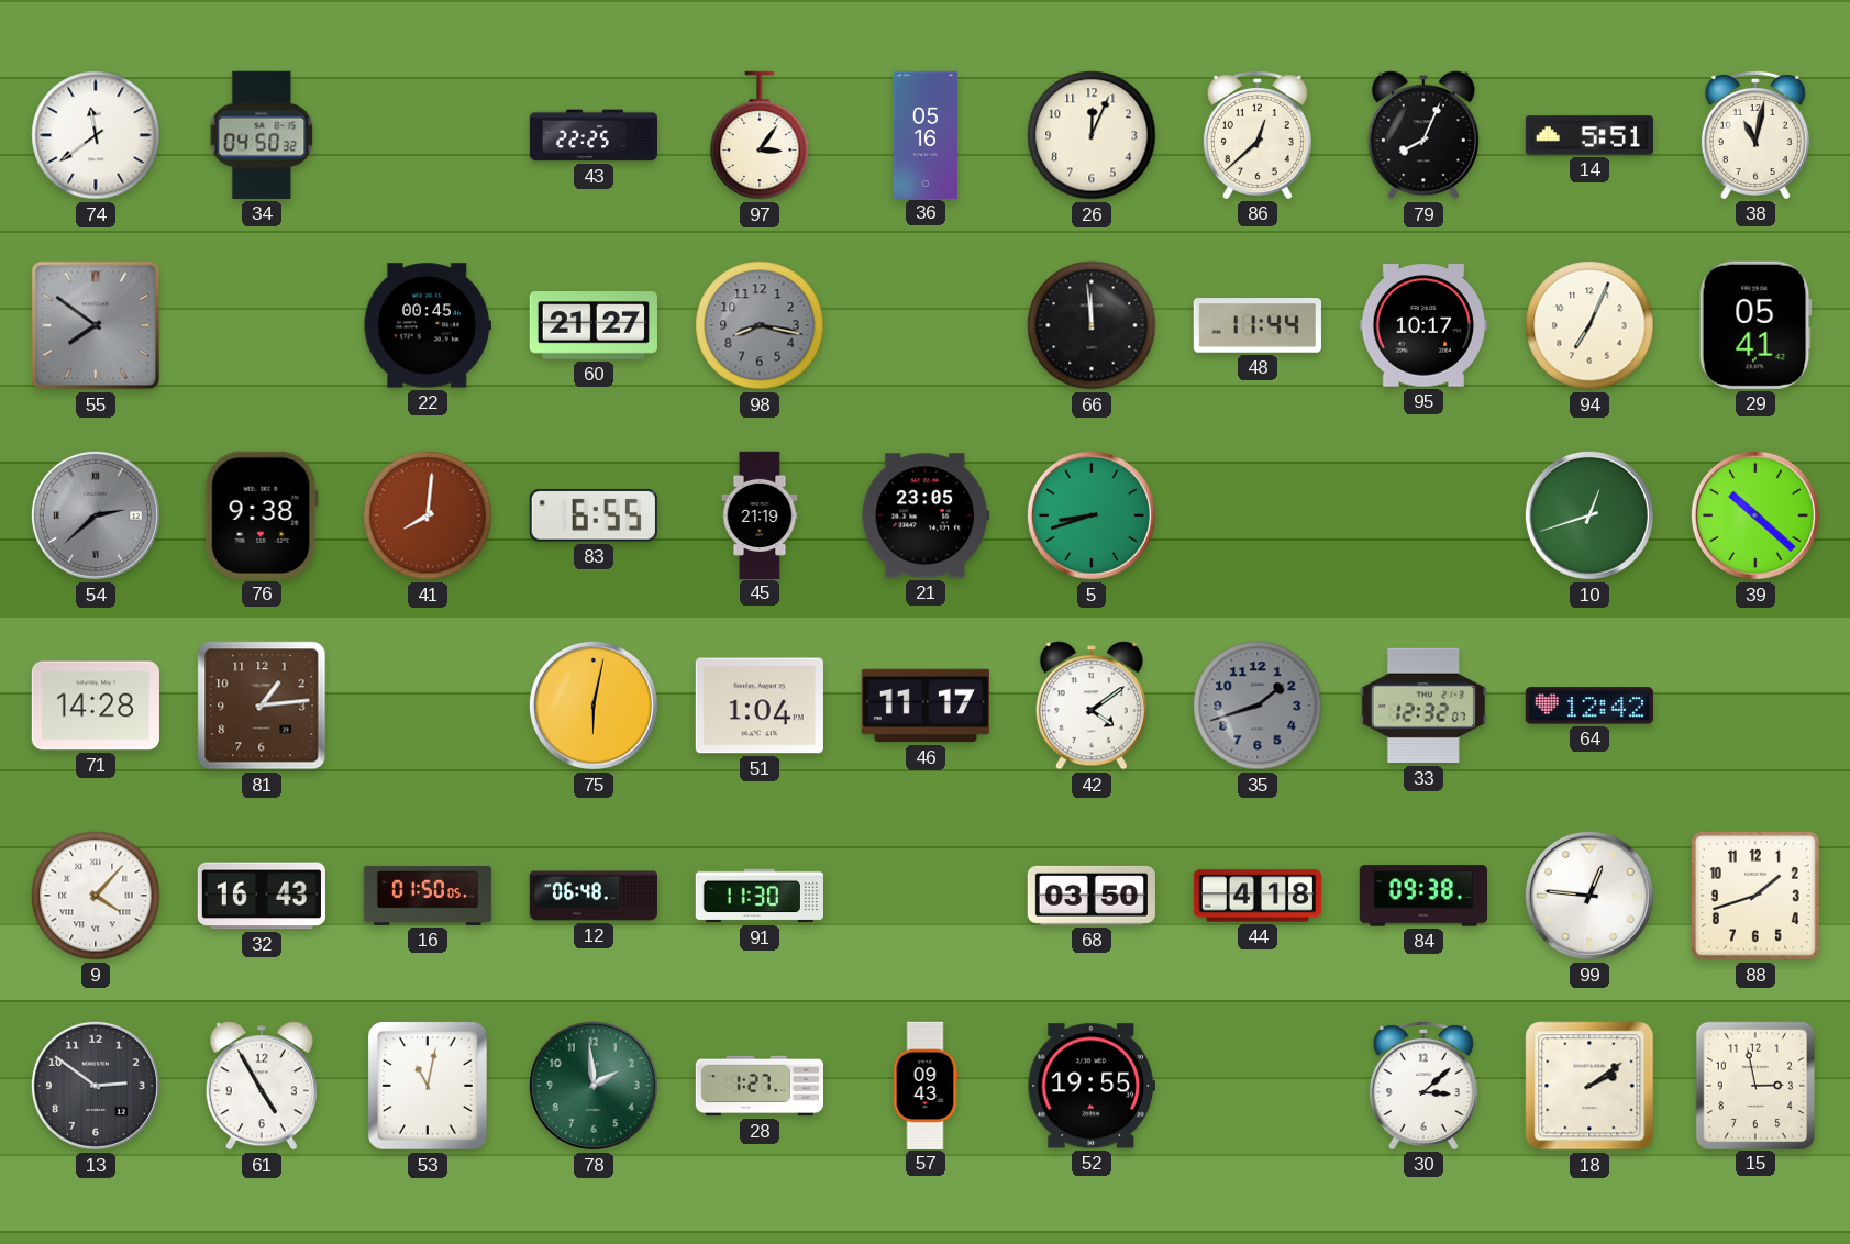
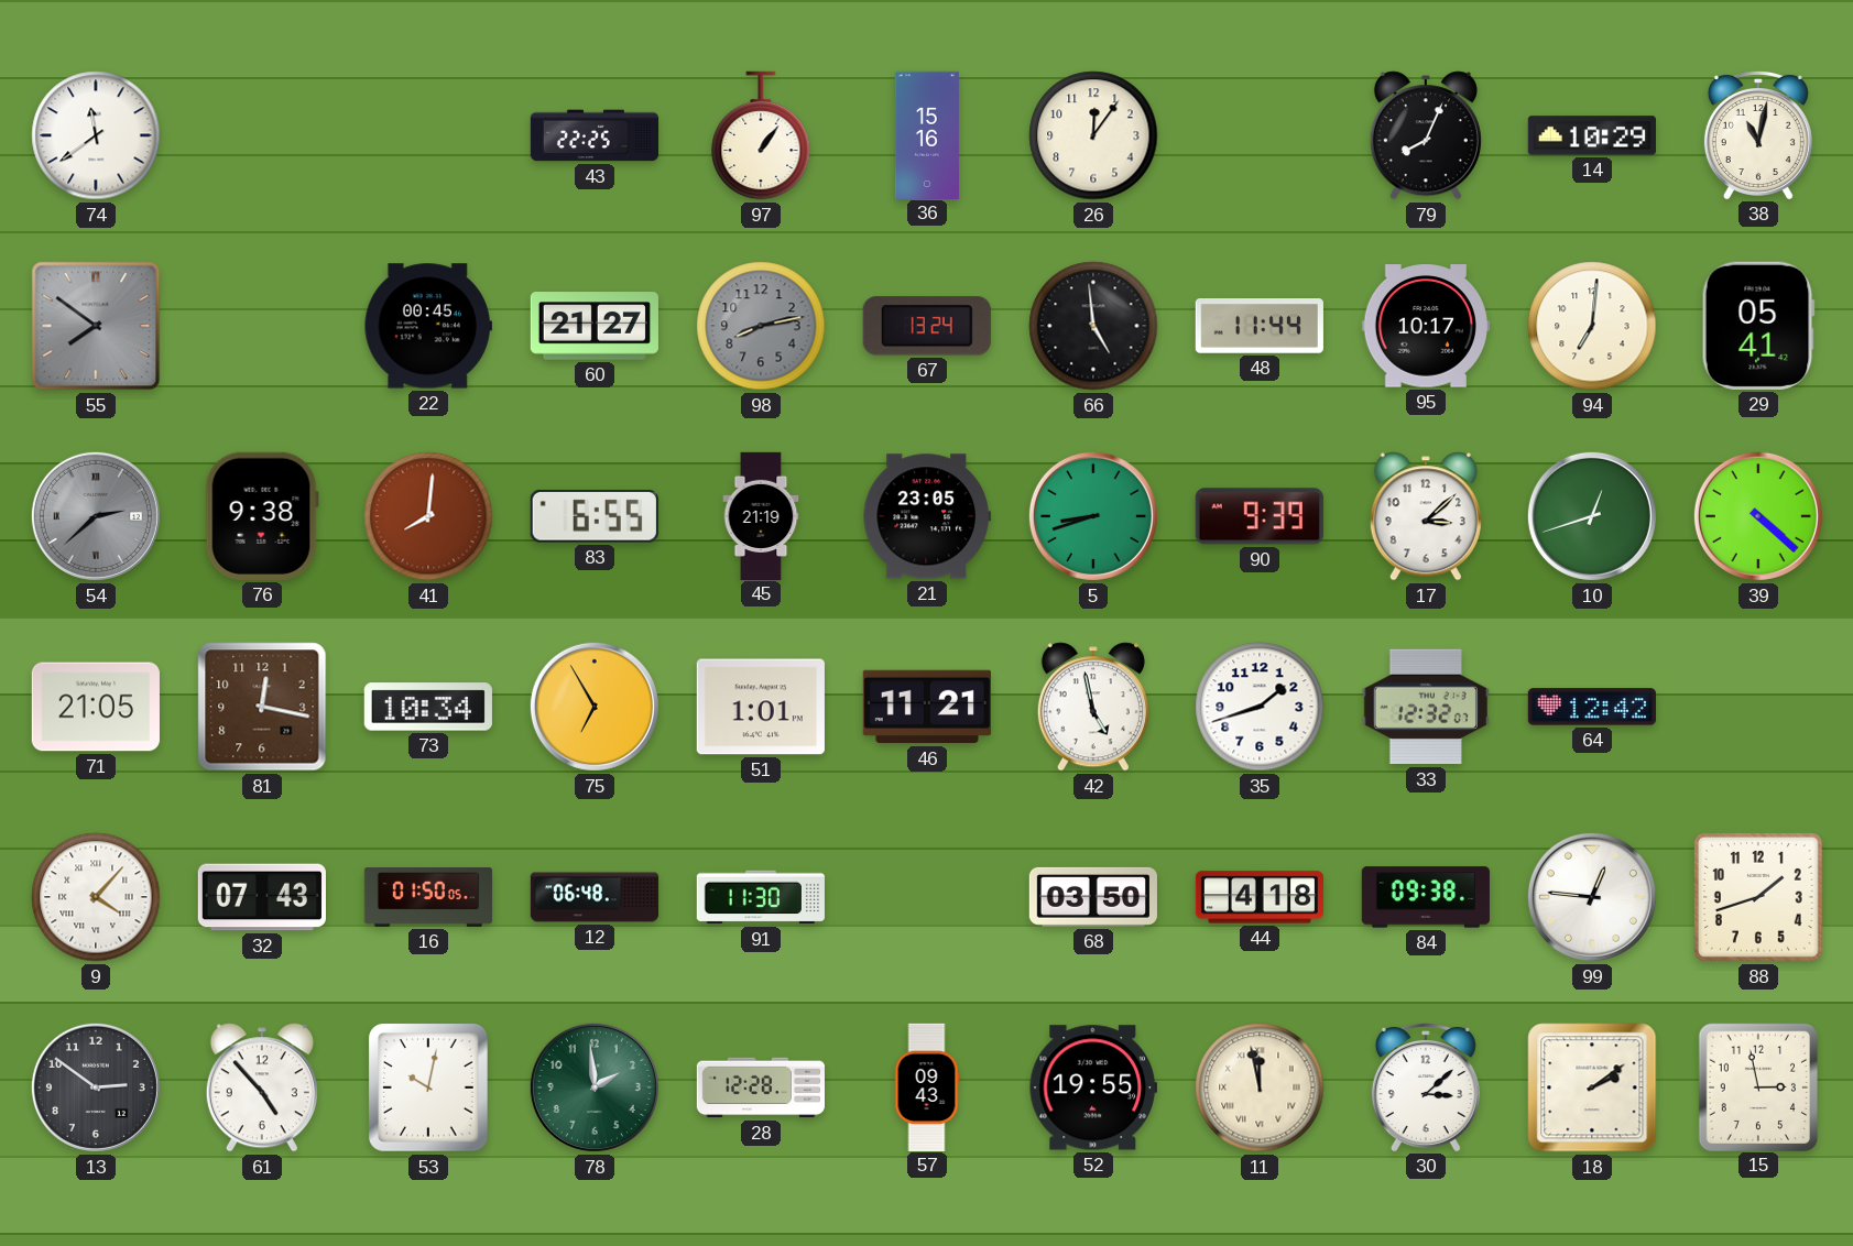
34: 04:50 -> none (262, 135)
97: 3:06 -> 1:06 (761, 135)
36: 05:16 -> 15:16 (927, 134)
26: 12:04 -> 12:06 (1093, 135)
86: 12:38 -> none (1258, 134)
14: 5:51 -> 10:29 (1592, 135)
98: 8:17 -> 8:13 (761, 326)
67: none -> 13:24 (927, 326)
66: 11:59 -> 4:59 (1093, 326)
94: 7:04 -> 7:01 (1592, 326)
90: none -> 9:39 (1260, 516)
17: none -> 3:08 (1426, 516)
39: 10:22 -> 4:22 (1758, 516)
71: 14:28 -> 21:05 (96, 707)
81: 1:14 -> 12:17 (262, 707)
73: none -> 10:34 (428, 707)
75: 6:02 -> 6:55 (595, 707)
51: 1:04 -> 1:01 (761, 707)
46: 11:17 -> 11:21 (927, 707)
42: 4:09 -> 4:58 (1093, 707)
35 dial: grey -> white (1260, 707)
32: 16:43 -> 07:43 (262, 897)
61: 4:55 -> 4:53 (262, 1087)
53: 11:02 -> 10:02 (429, 1089)
28: 1:27 -> 12:28 (760, 1087)
11: none -> 11:58 (1260, 1087)
